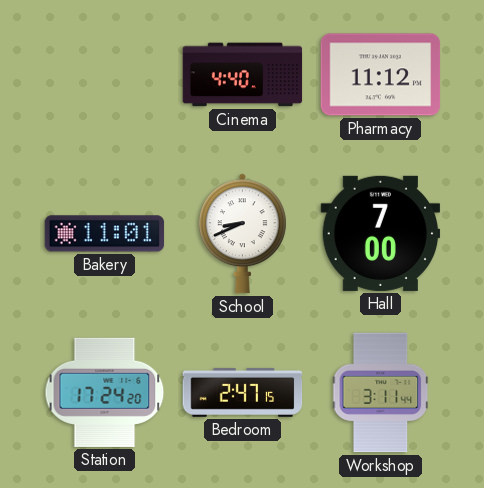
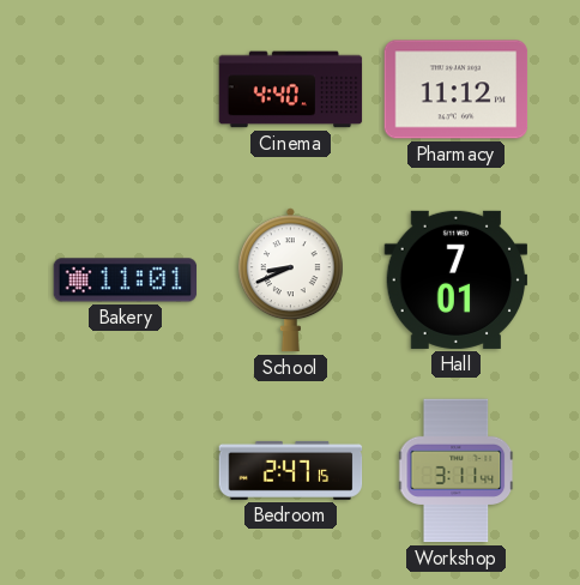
Hall: 7:00 -> 7:01 (457, 279)
Station: 17:24 -> none (105, 392)
